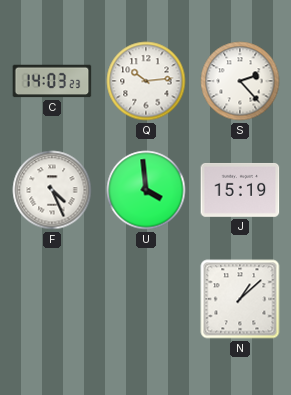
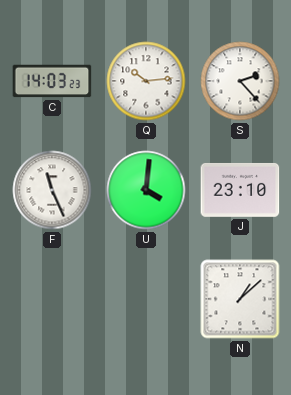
F: 4:26 -> 11:26 (52, 190)
U: 3:59 -> 4:01 (146, 190)
J: 15:19 -> 23:10 (240, 190)
